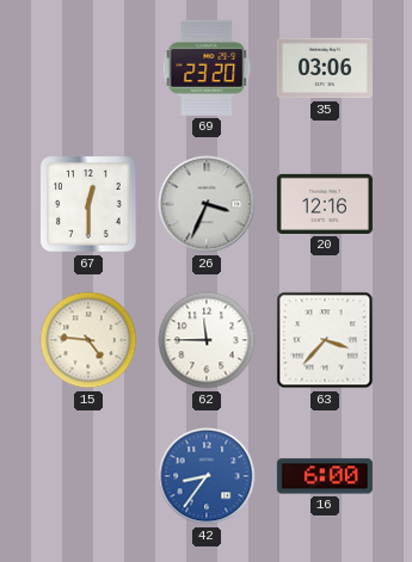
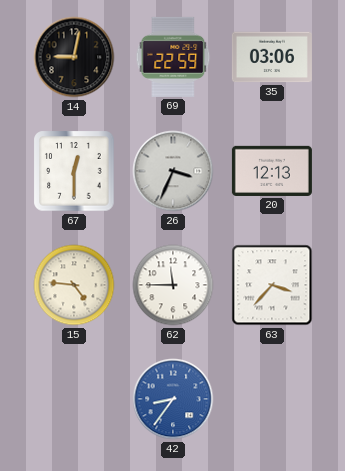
14: none -> 9:02 (74, 57)
69: 23:20 -> 22:59 (173, 57)
20: 12:16 -> 12:13 (272, 171)
16: 6:00 -> none (325, 476)
